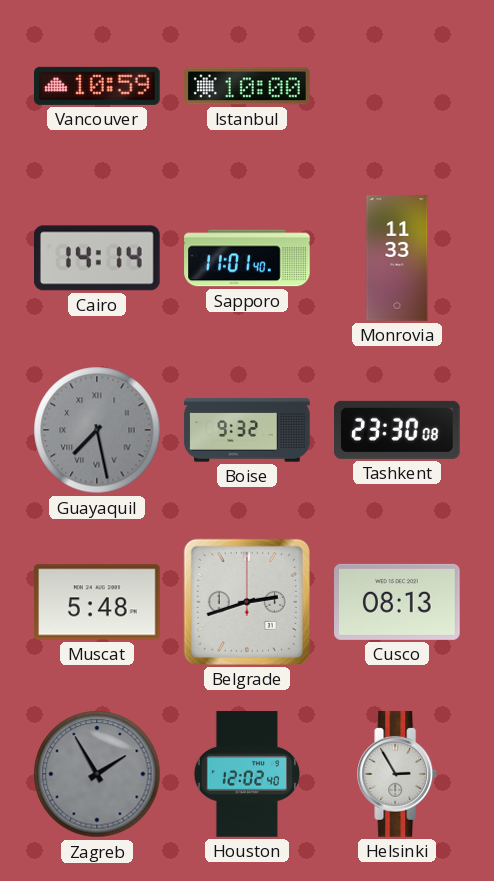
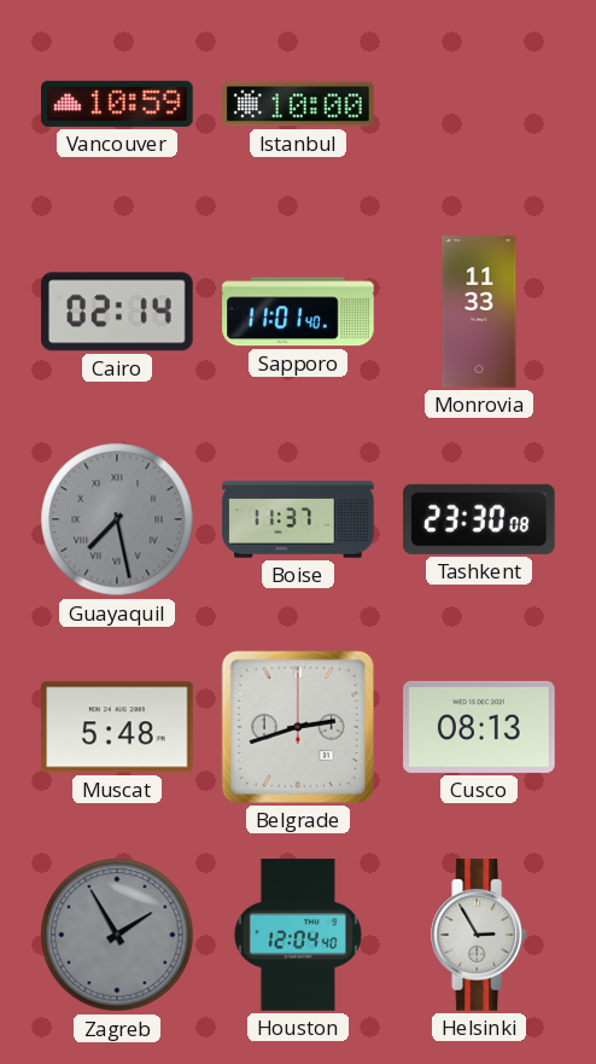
Cairo: 14:14 -> 02:14 (118, 312)
Boise: 9:32 -> 11:37 (298, 519)
Houston: 12:02 -> 12:04 (297, 935)
